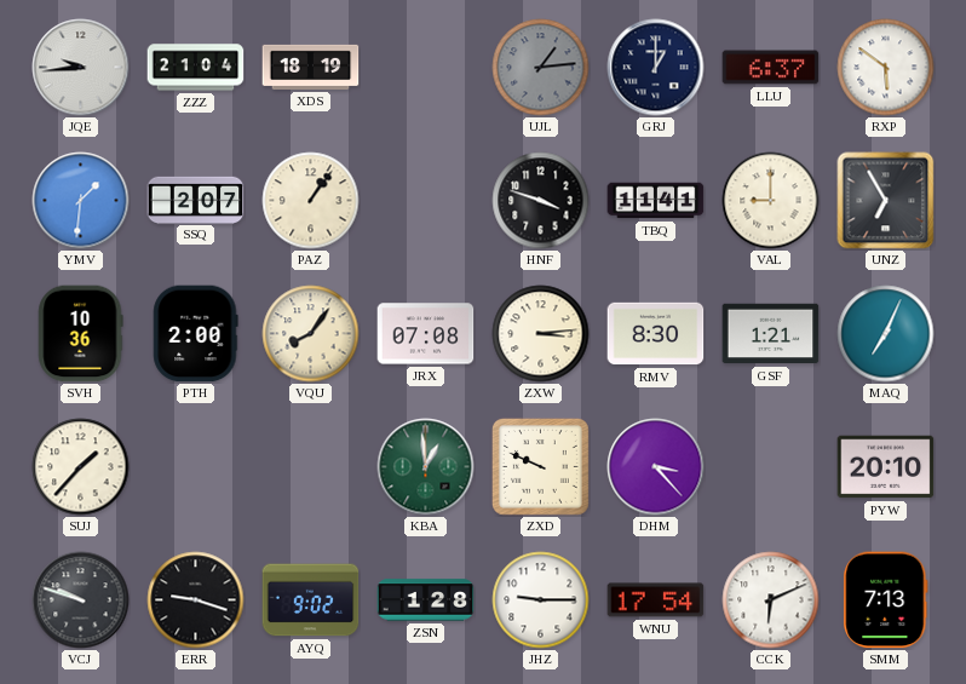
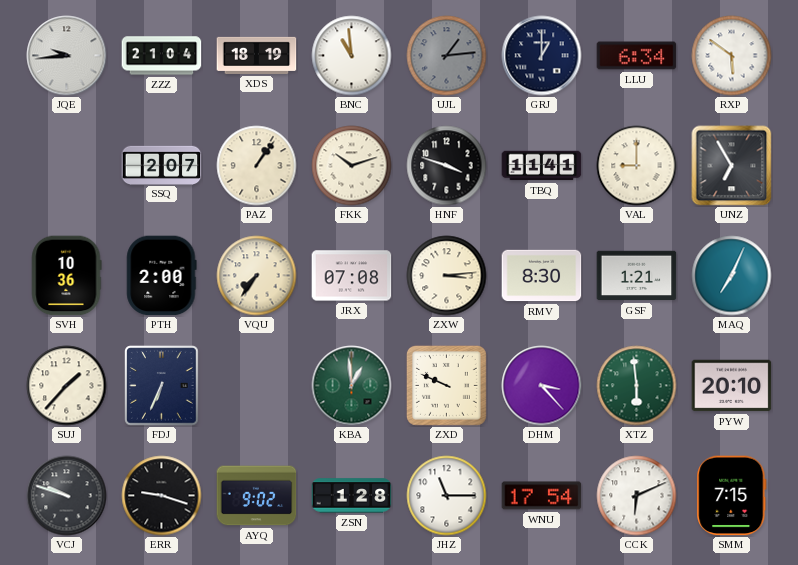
BNC: none -> 10:59 (352, 56)
LLU: 6:37 -> 6:34 (637, 56)
YMV: 1:31 -> none (81, 201)
FKK: none -> 10:12 (352, 166)
VQU: 8:06 -> 7:36 (257, 276)
FDJ: none -> 6:34 (162, 386)
XTZ: none -> 5:59 (637, 386)
JHZ: 9:15 -> 11:15 (447, 496)
SMM: 7:13 -> 7:15 (732, 496)
